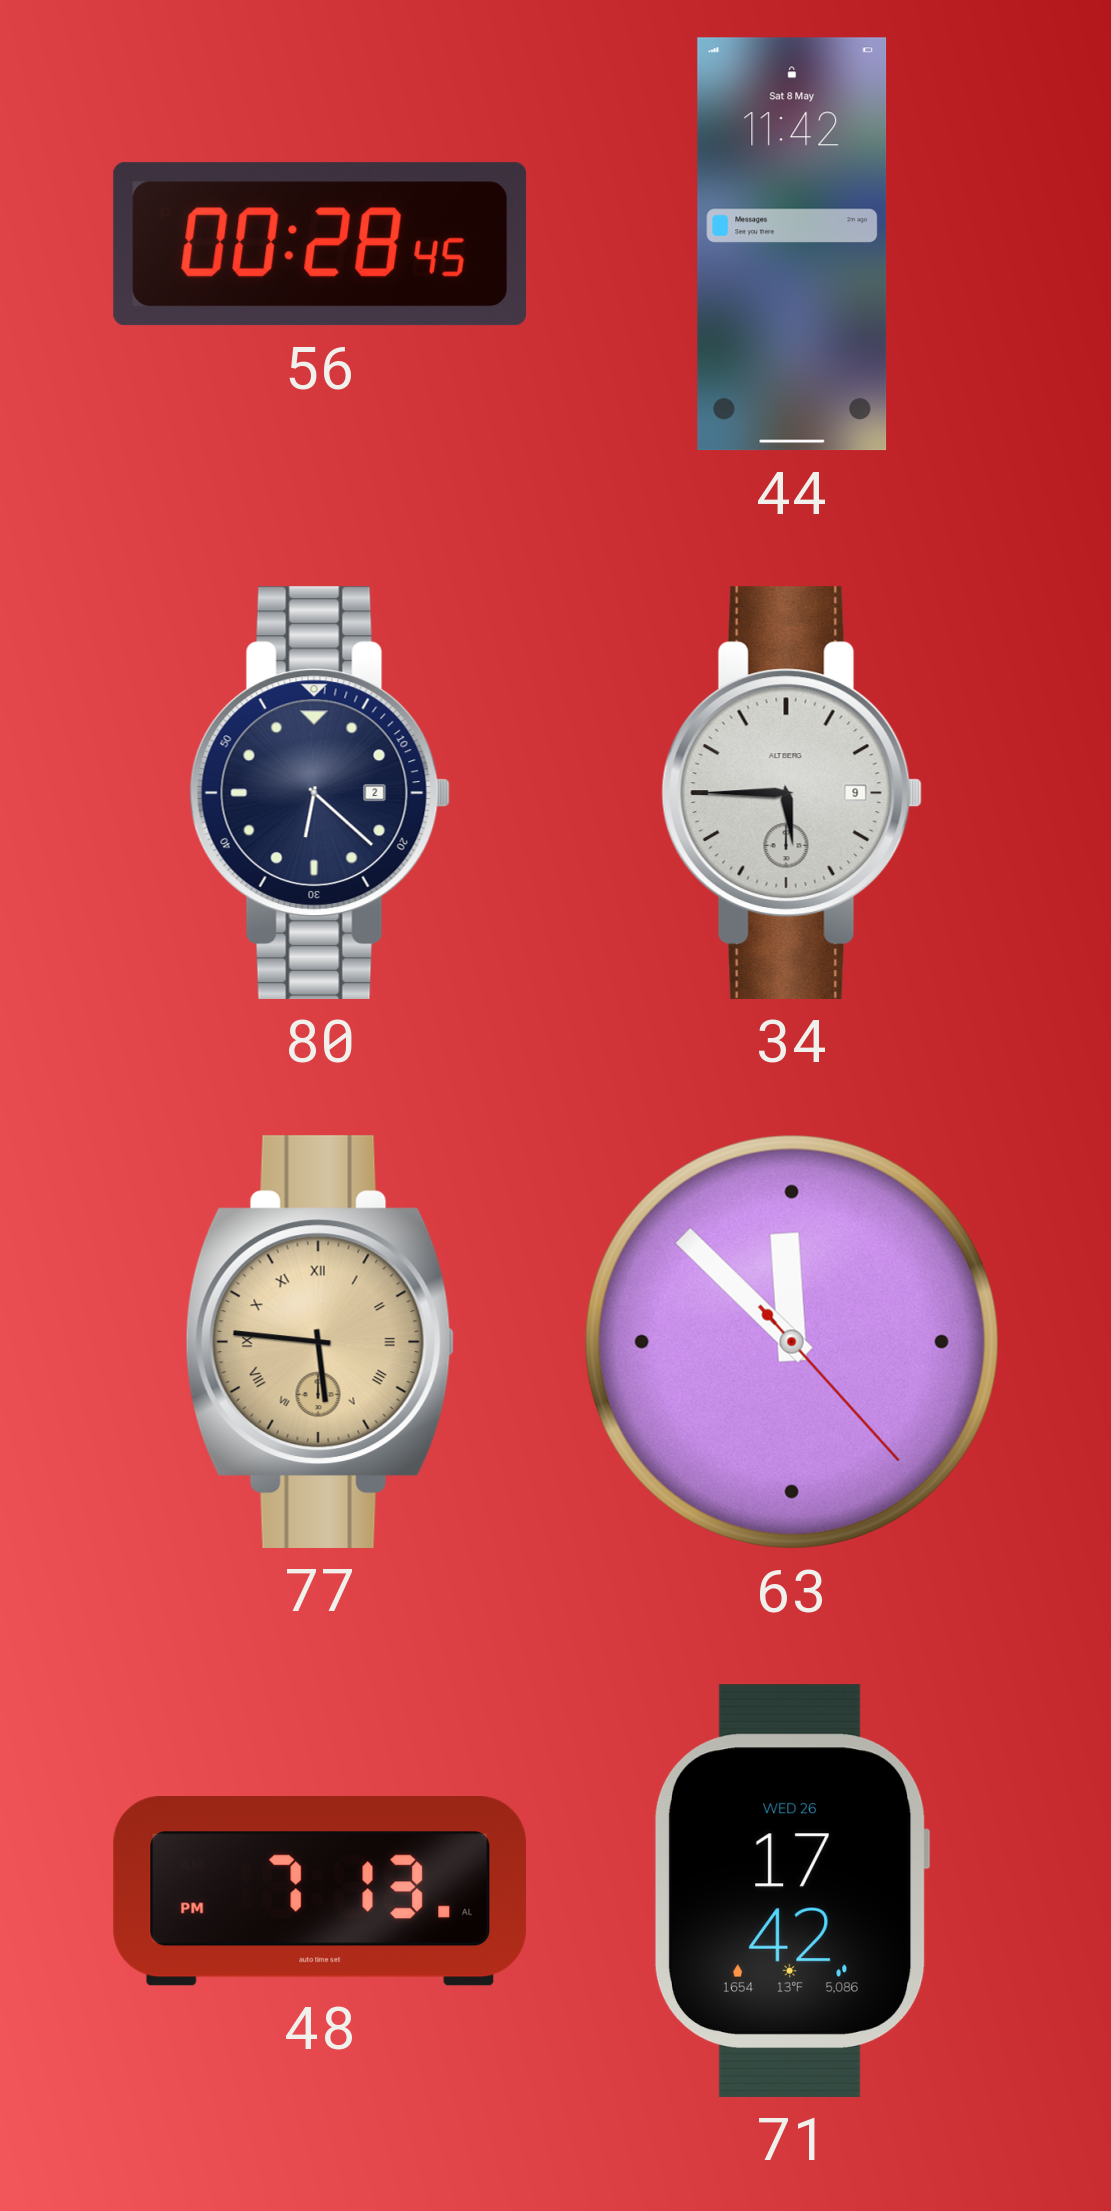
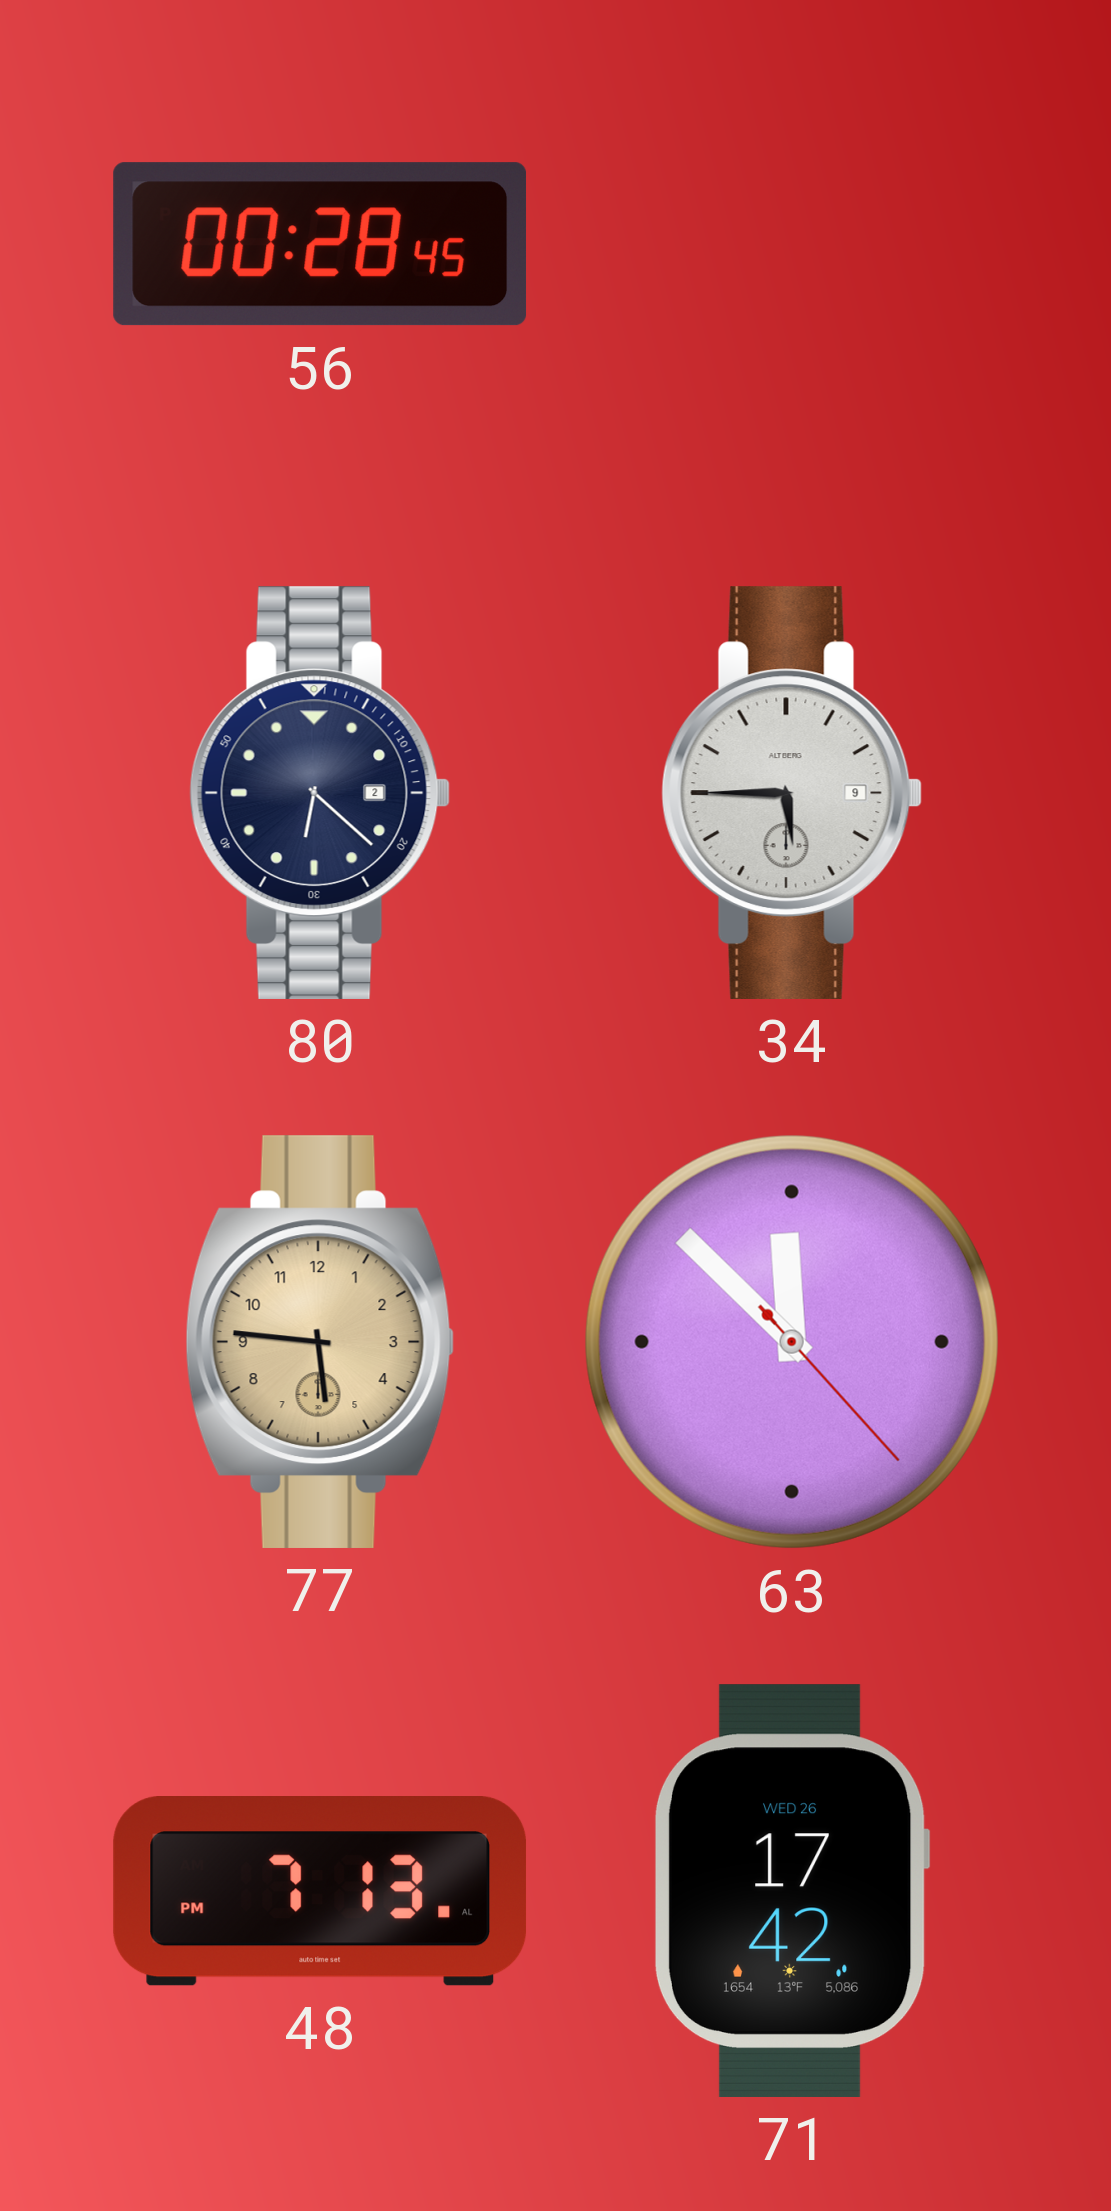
44: 11:42 -> none (792, 244)
77 numerals: Roman -> Arabic (320, 1342)
